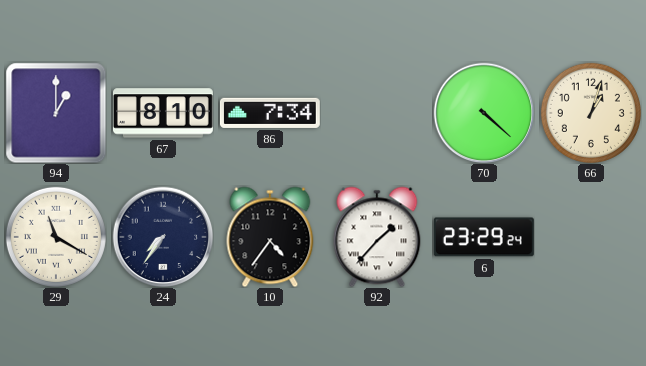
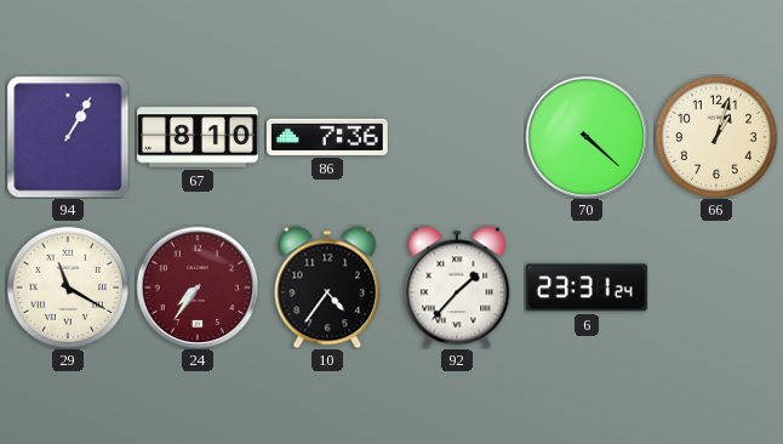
94: 1:00 -> 1:05 (68, 137)
86: 7:34 -> 7:36 (327, 137)
24 dial: navy -> burgundy (198, 288)
6: 23:29 -> 23:31 (587, 288)
